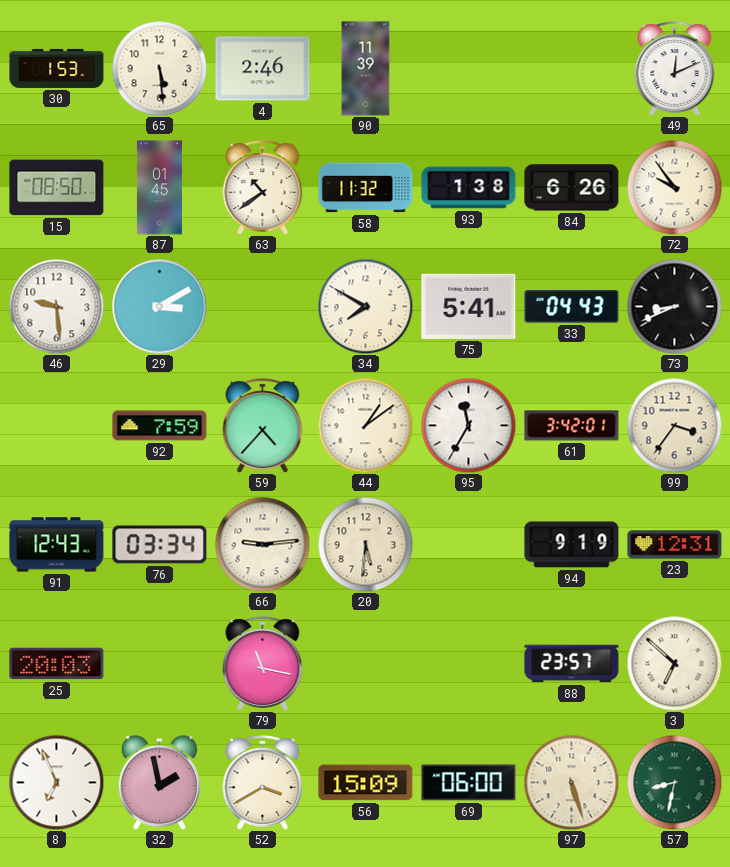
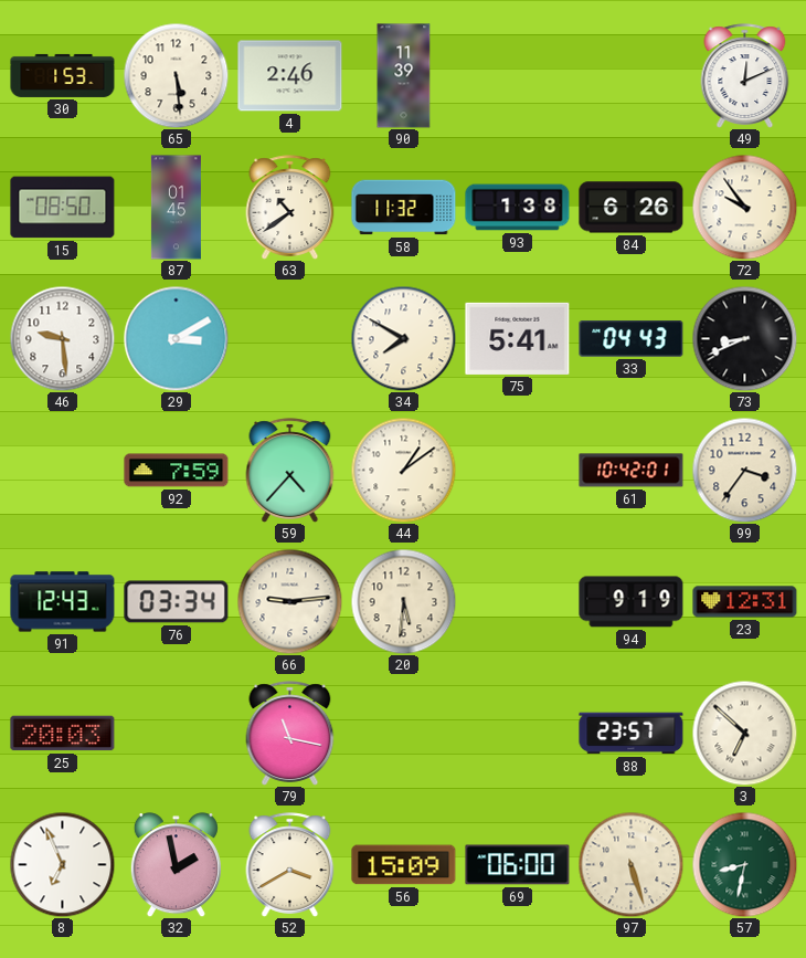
95: 11:35 -> none (468, 425)
61: 3:42 -> 10:42 (632, 471)
